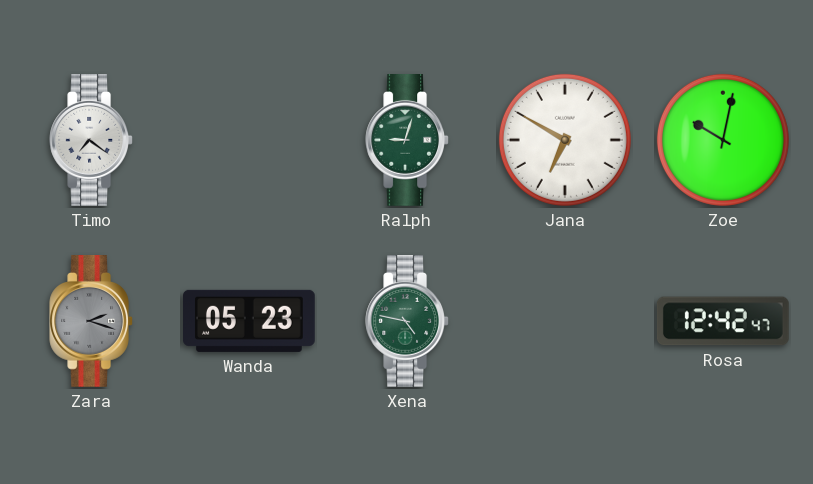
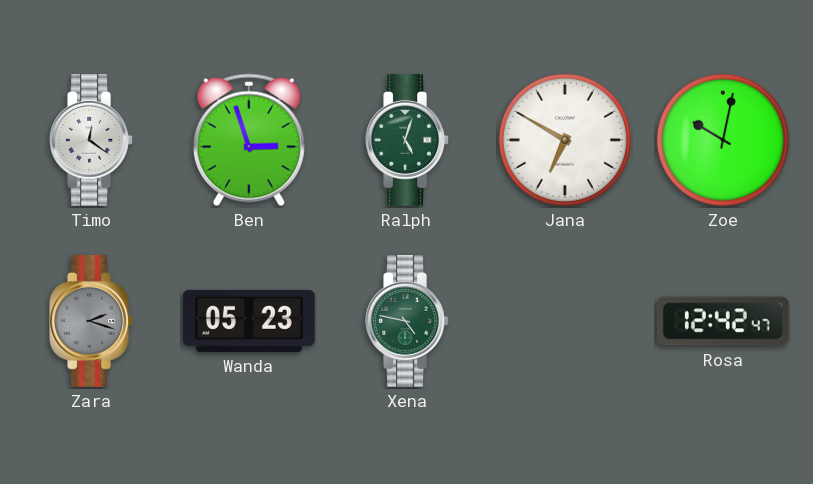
Timo: 7:21 -> 12:21 (91, 141)
Ben: none -> 2:57 (249, 140)
Ralph: 9:03 -> 5:03 (407, 141)
